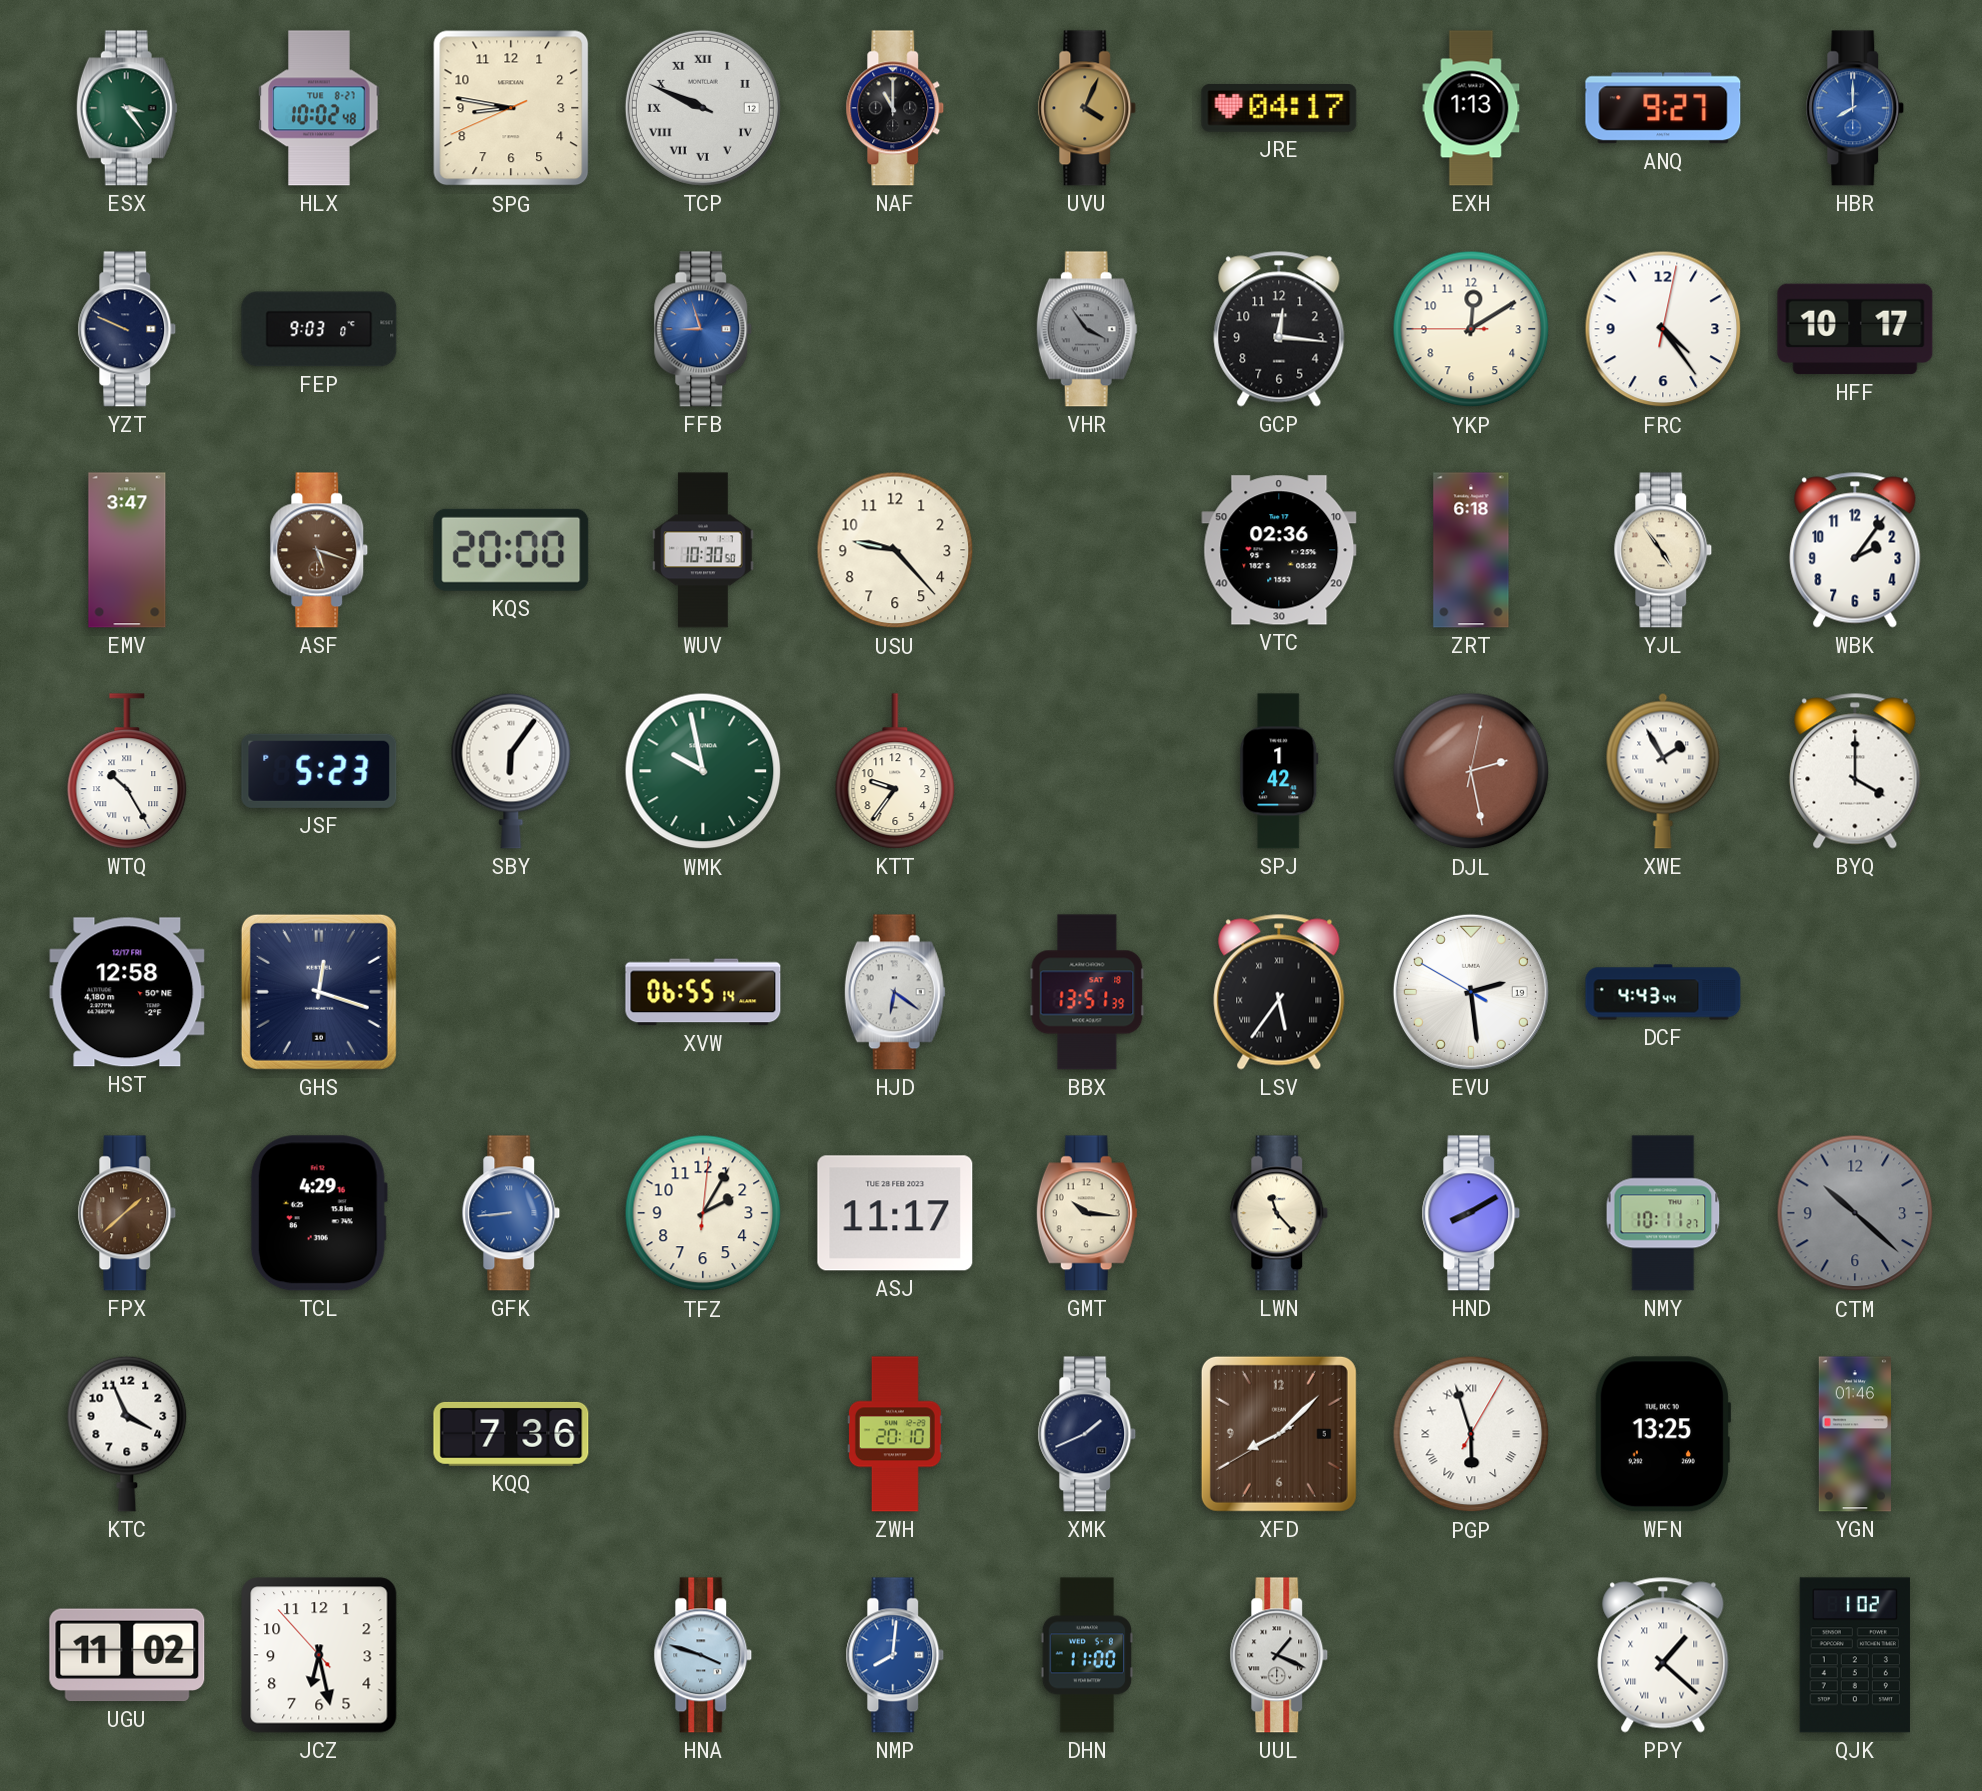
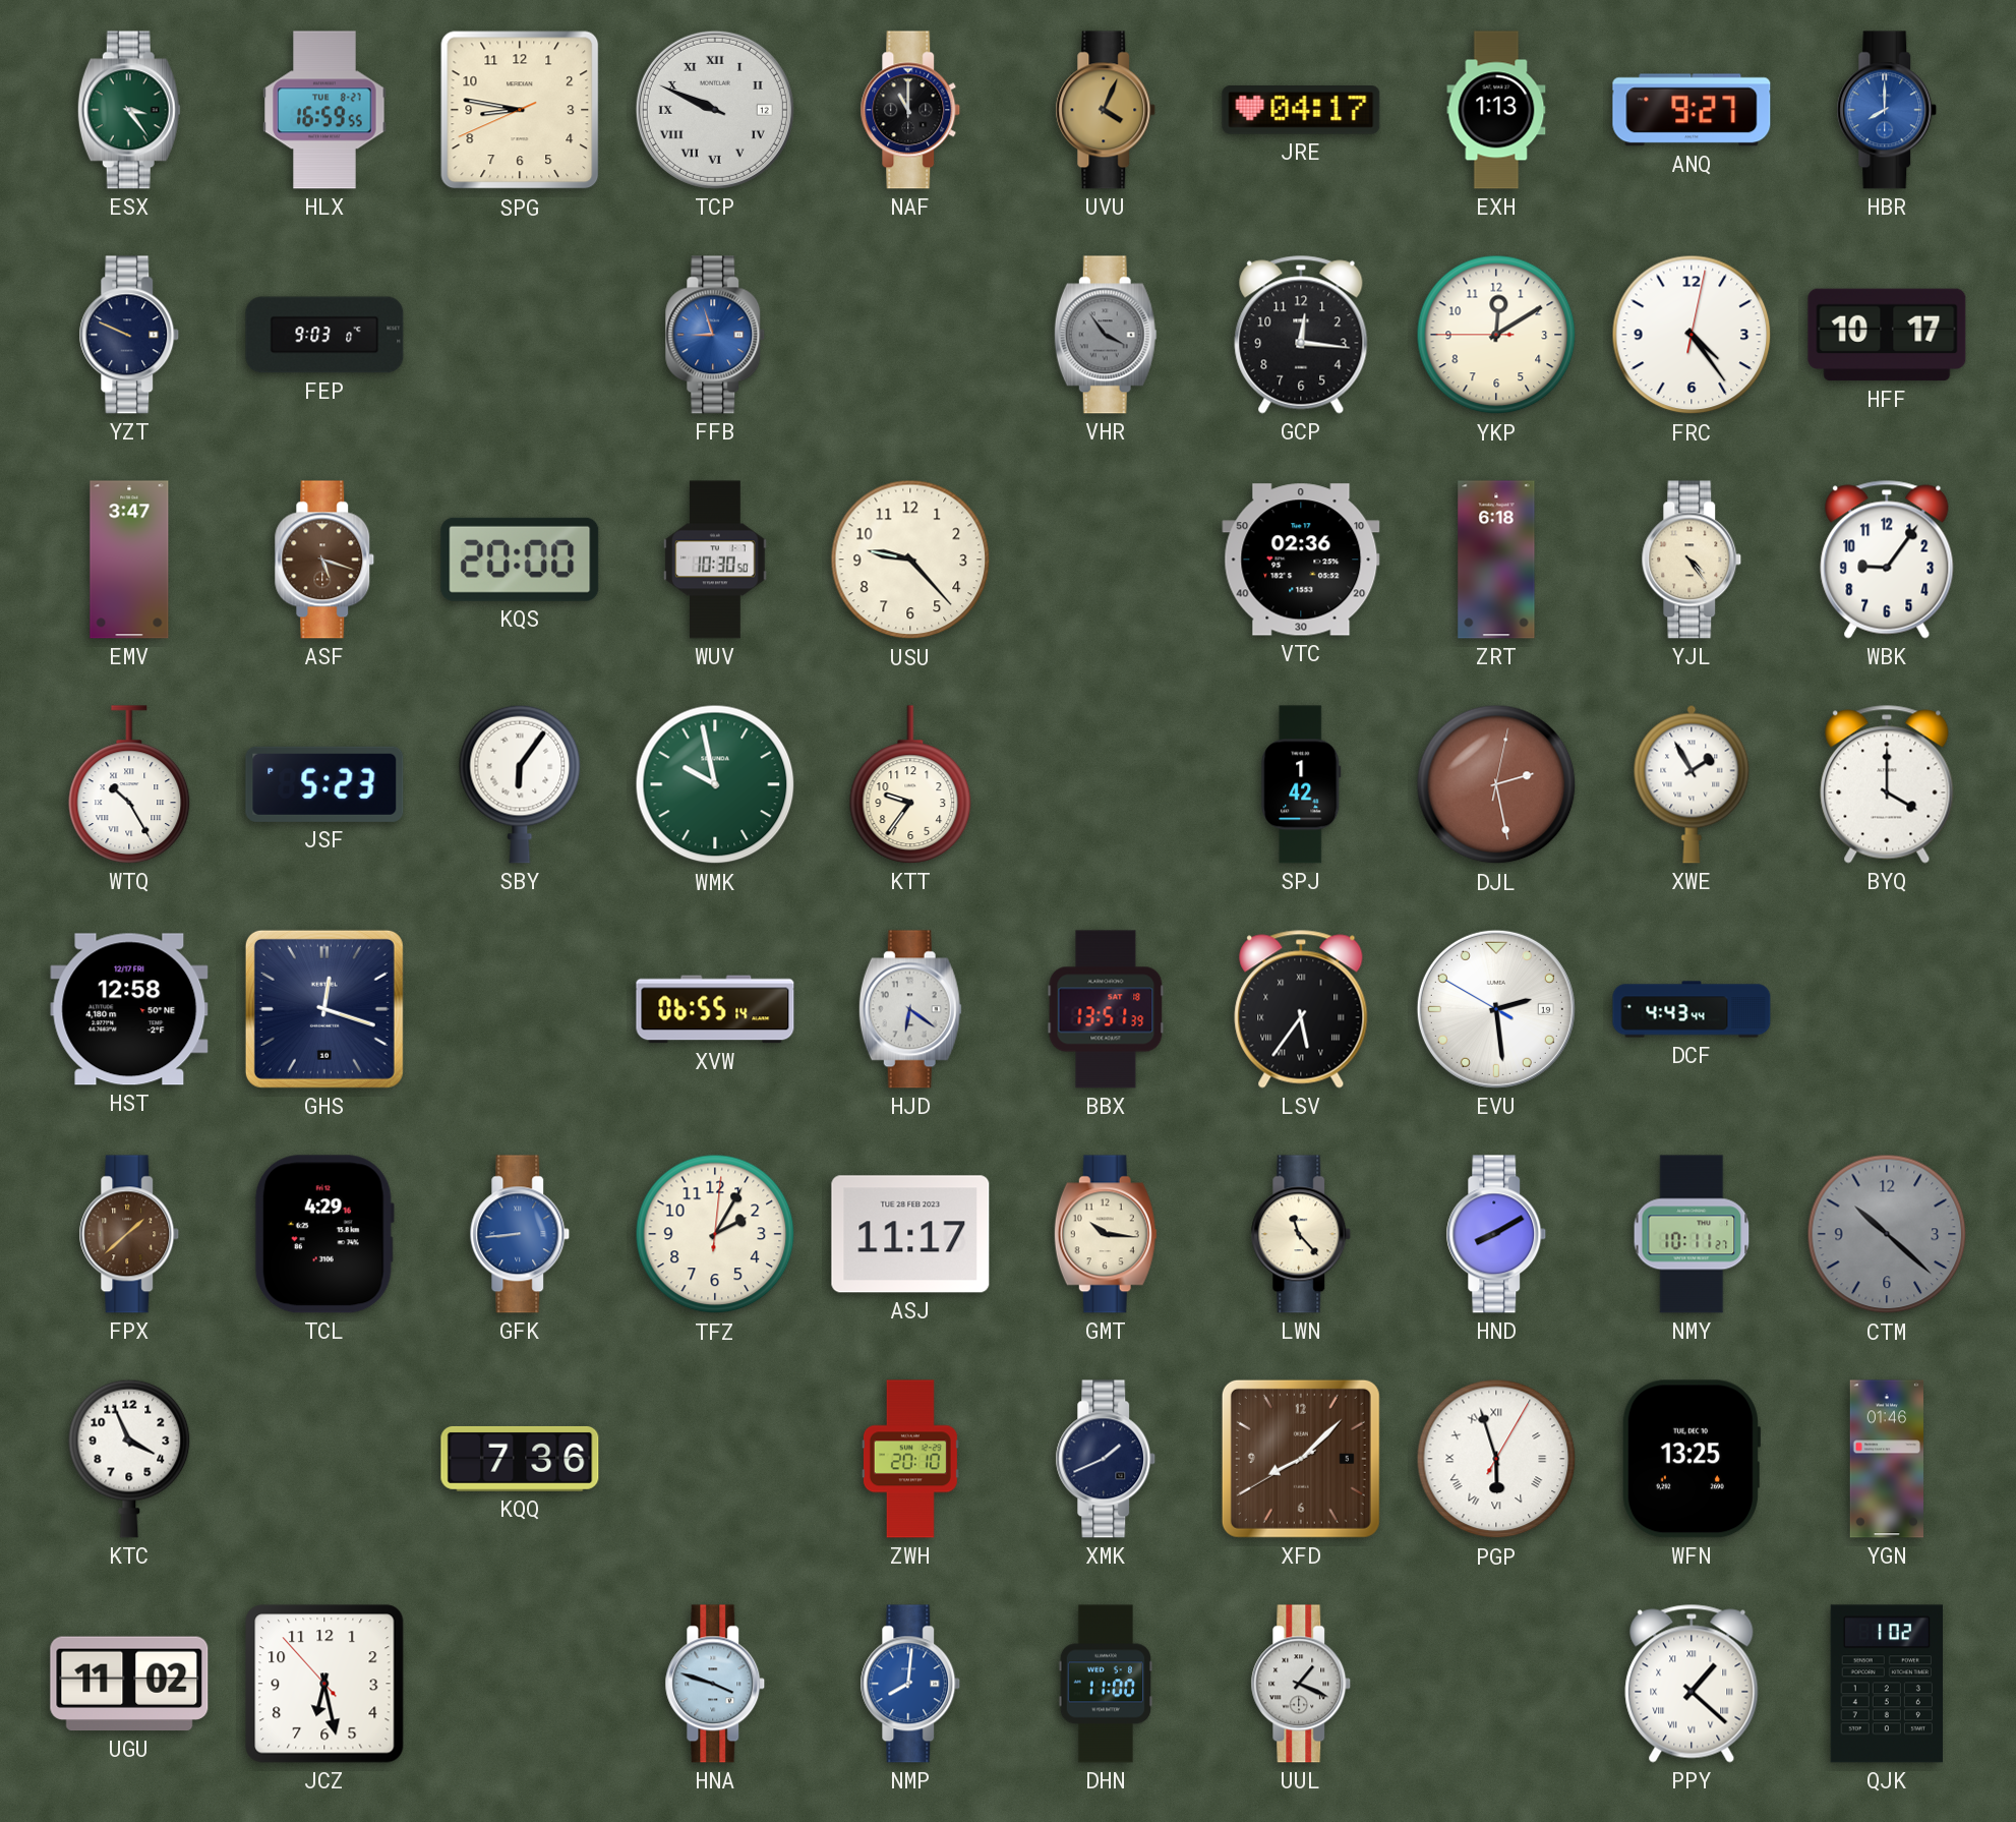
HLX: 10:02 -> 16:59 (324, 110)
YJL: 4:54 -> 4:24 (1692, 560)
WBK: 2:06 -> 9:06 (1887, 560)
